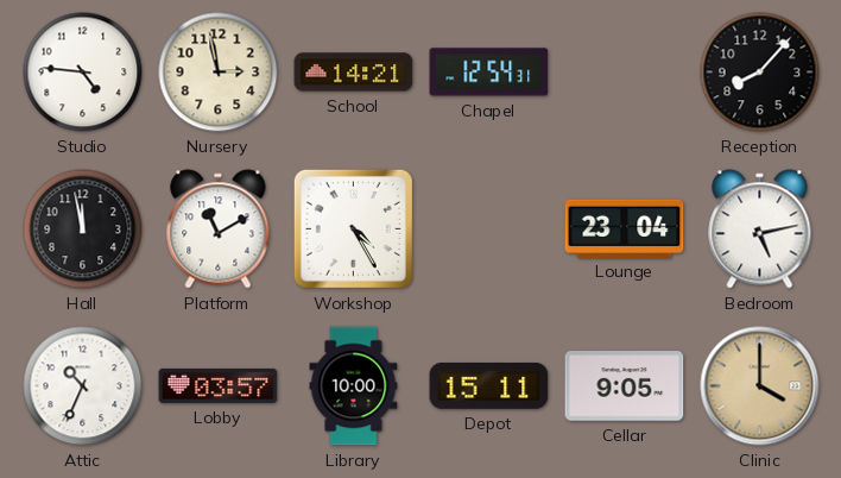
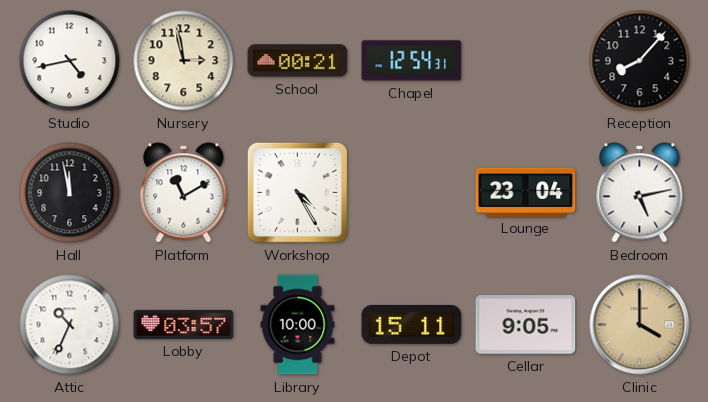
Studio: 4:46 -> 4:43 (70, 61)
School: 14:21 -> 00:21 (298, 61)
